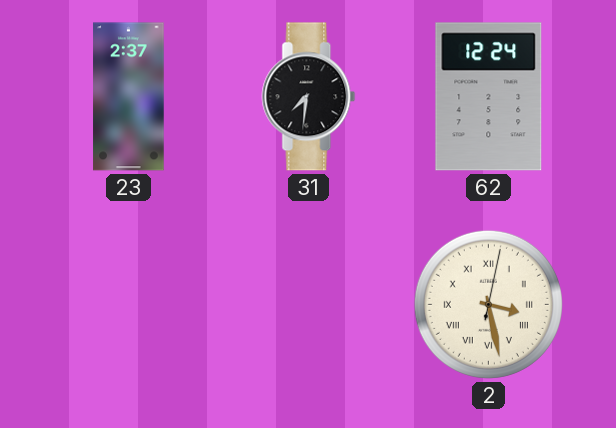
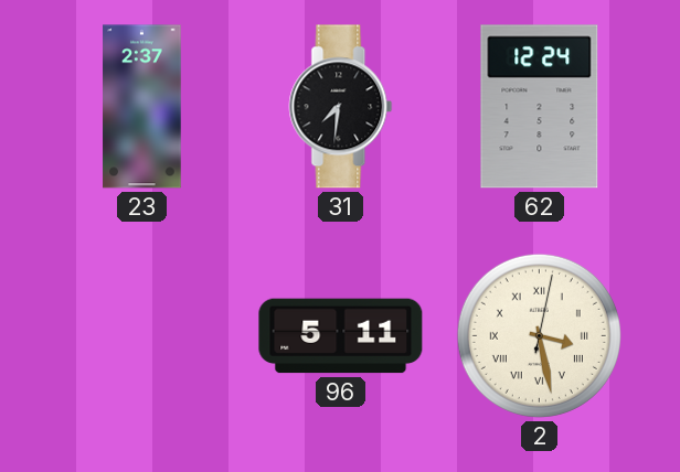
96: none -> 5:11 (341, 336)
